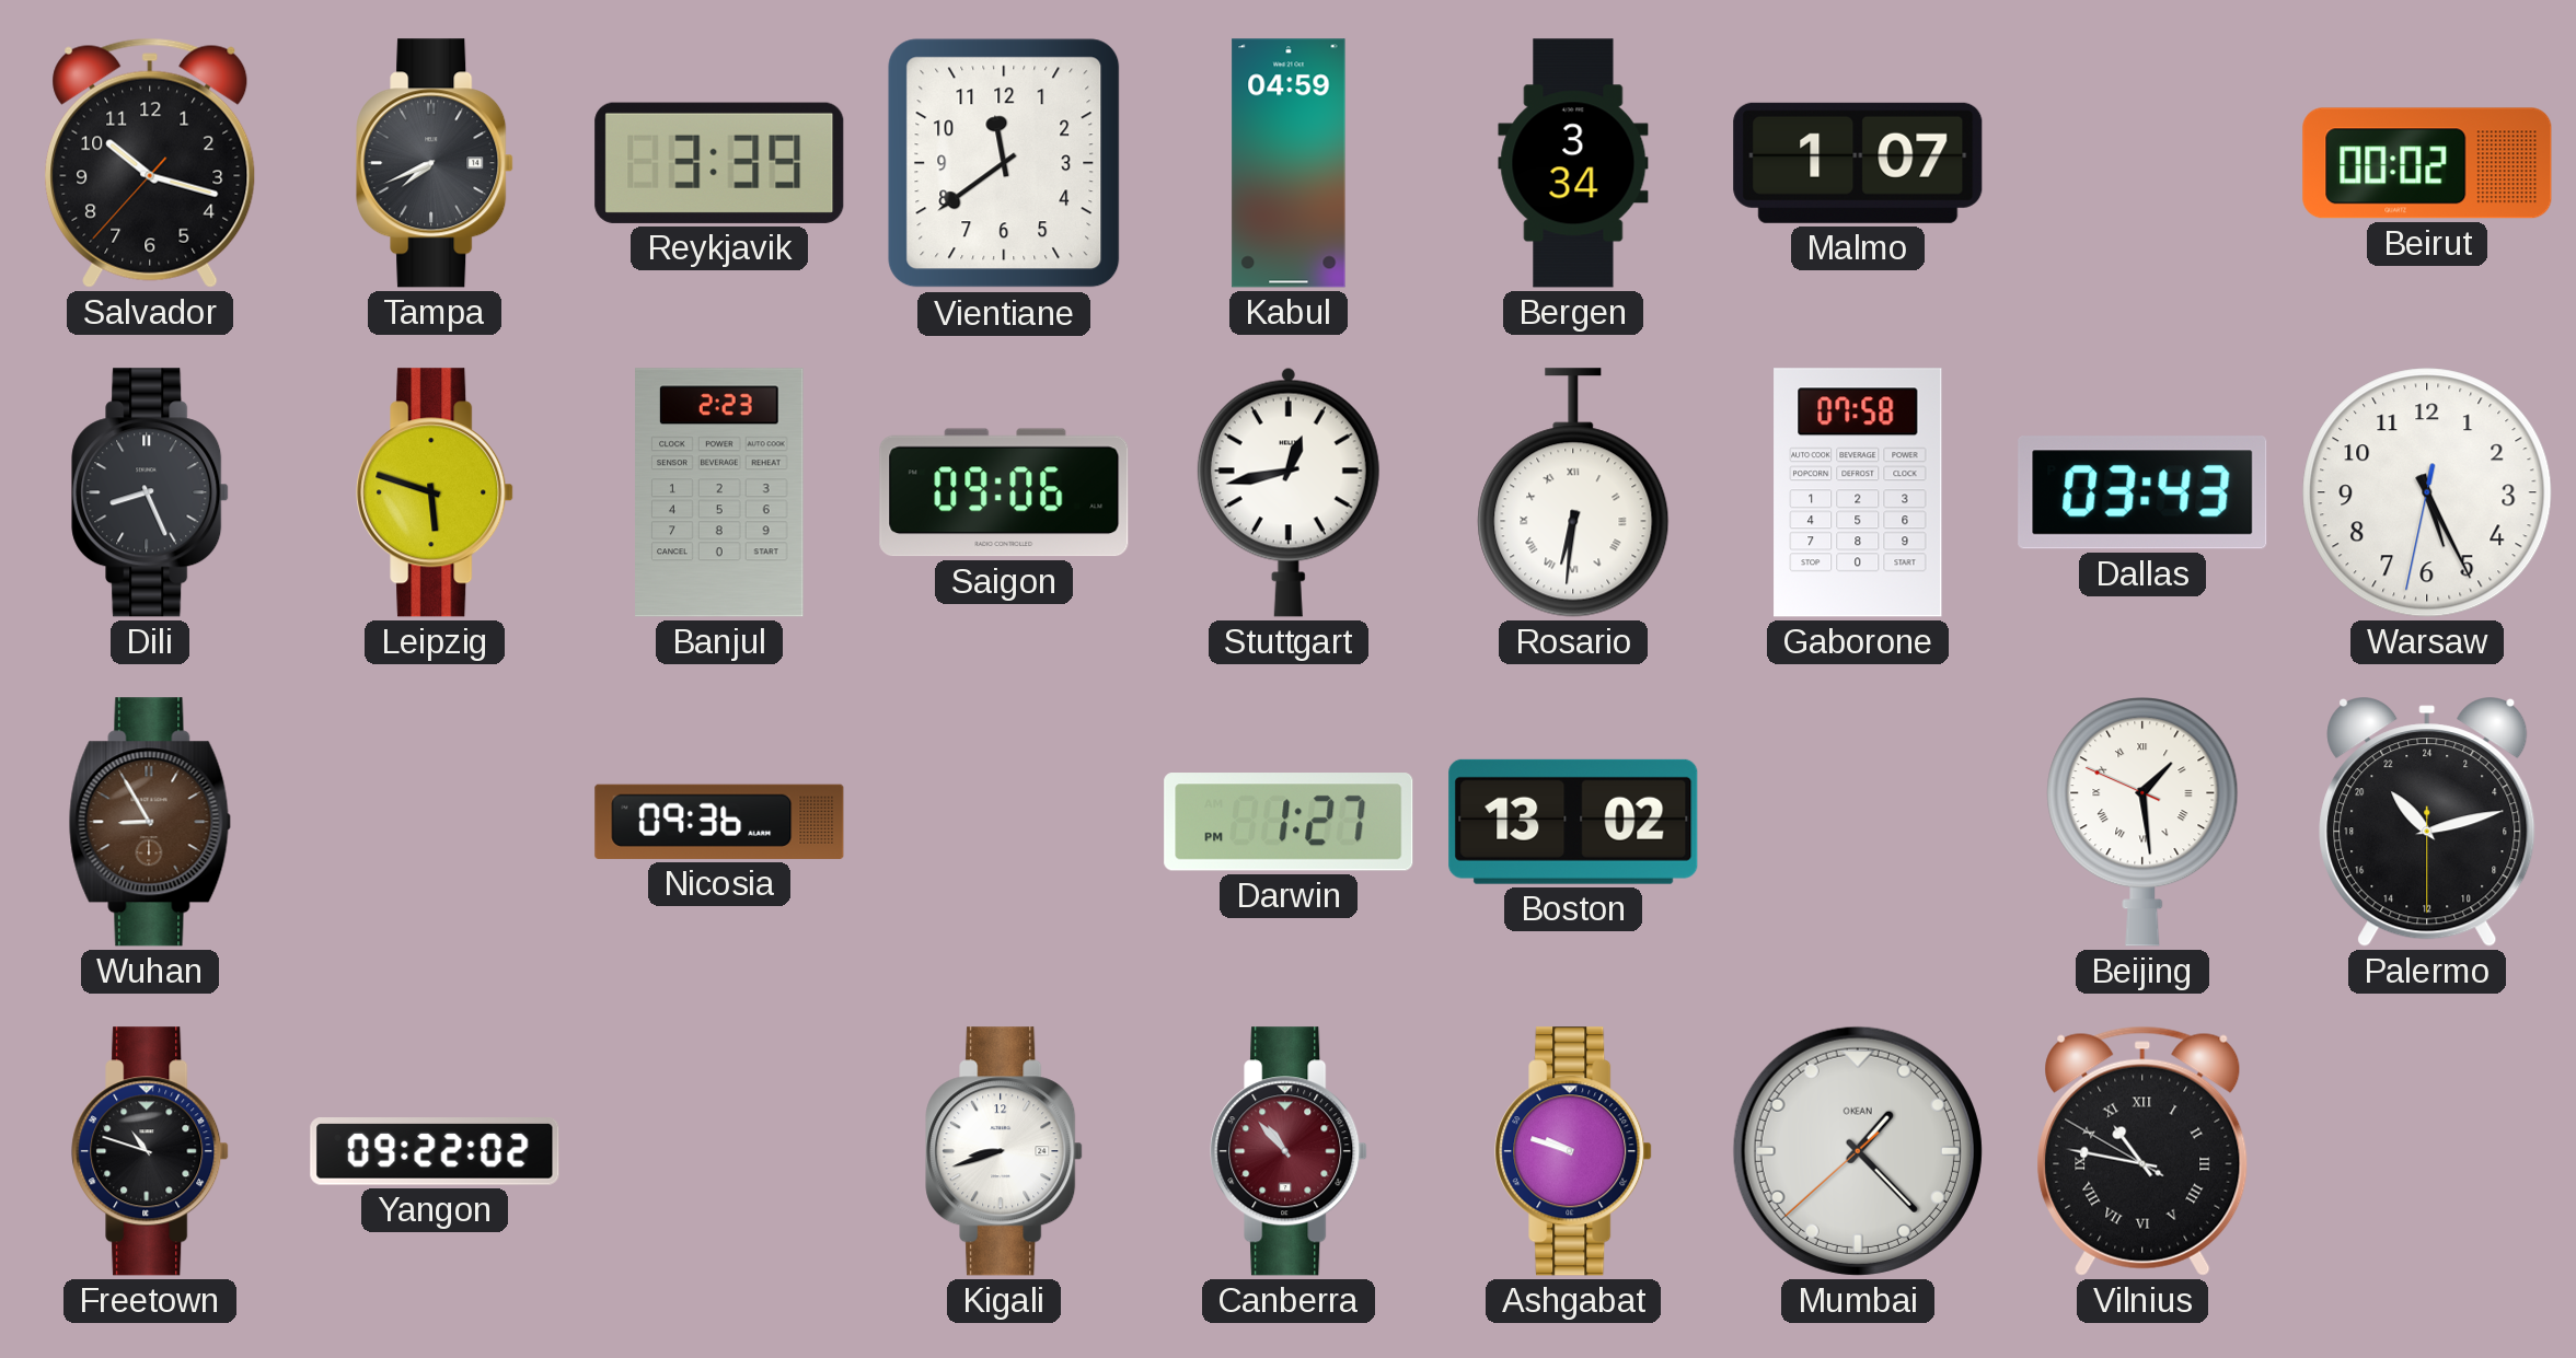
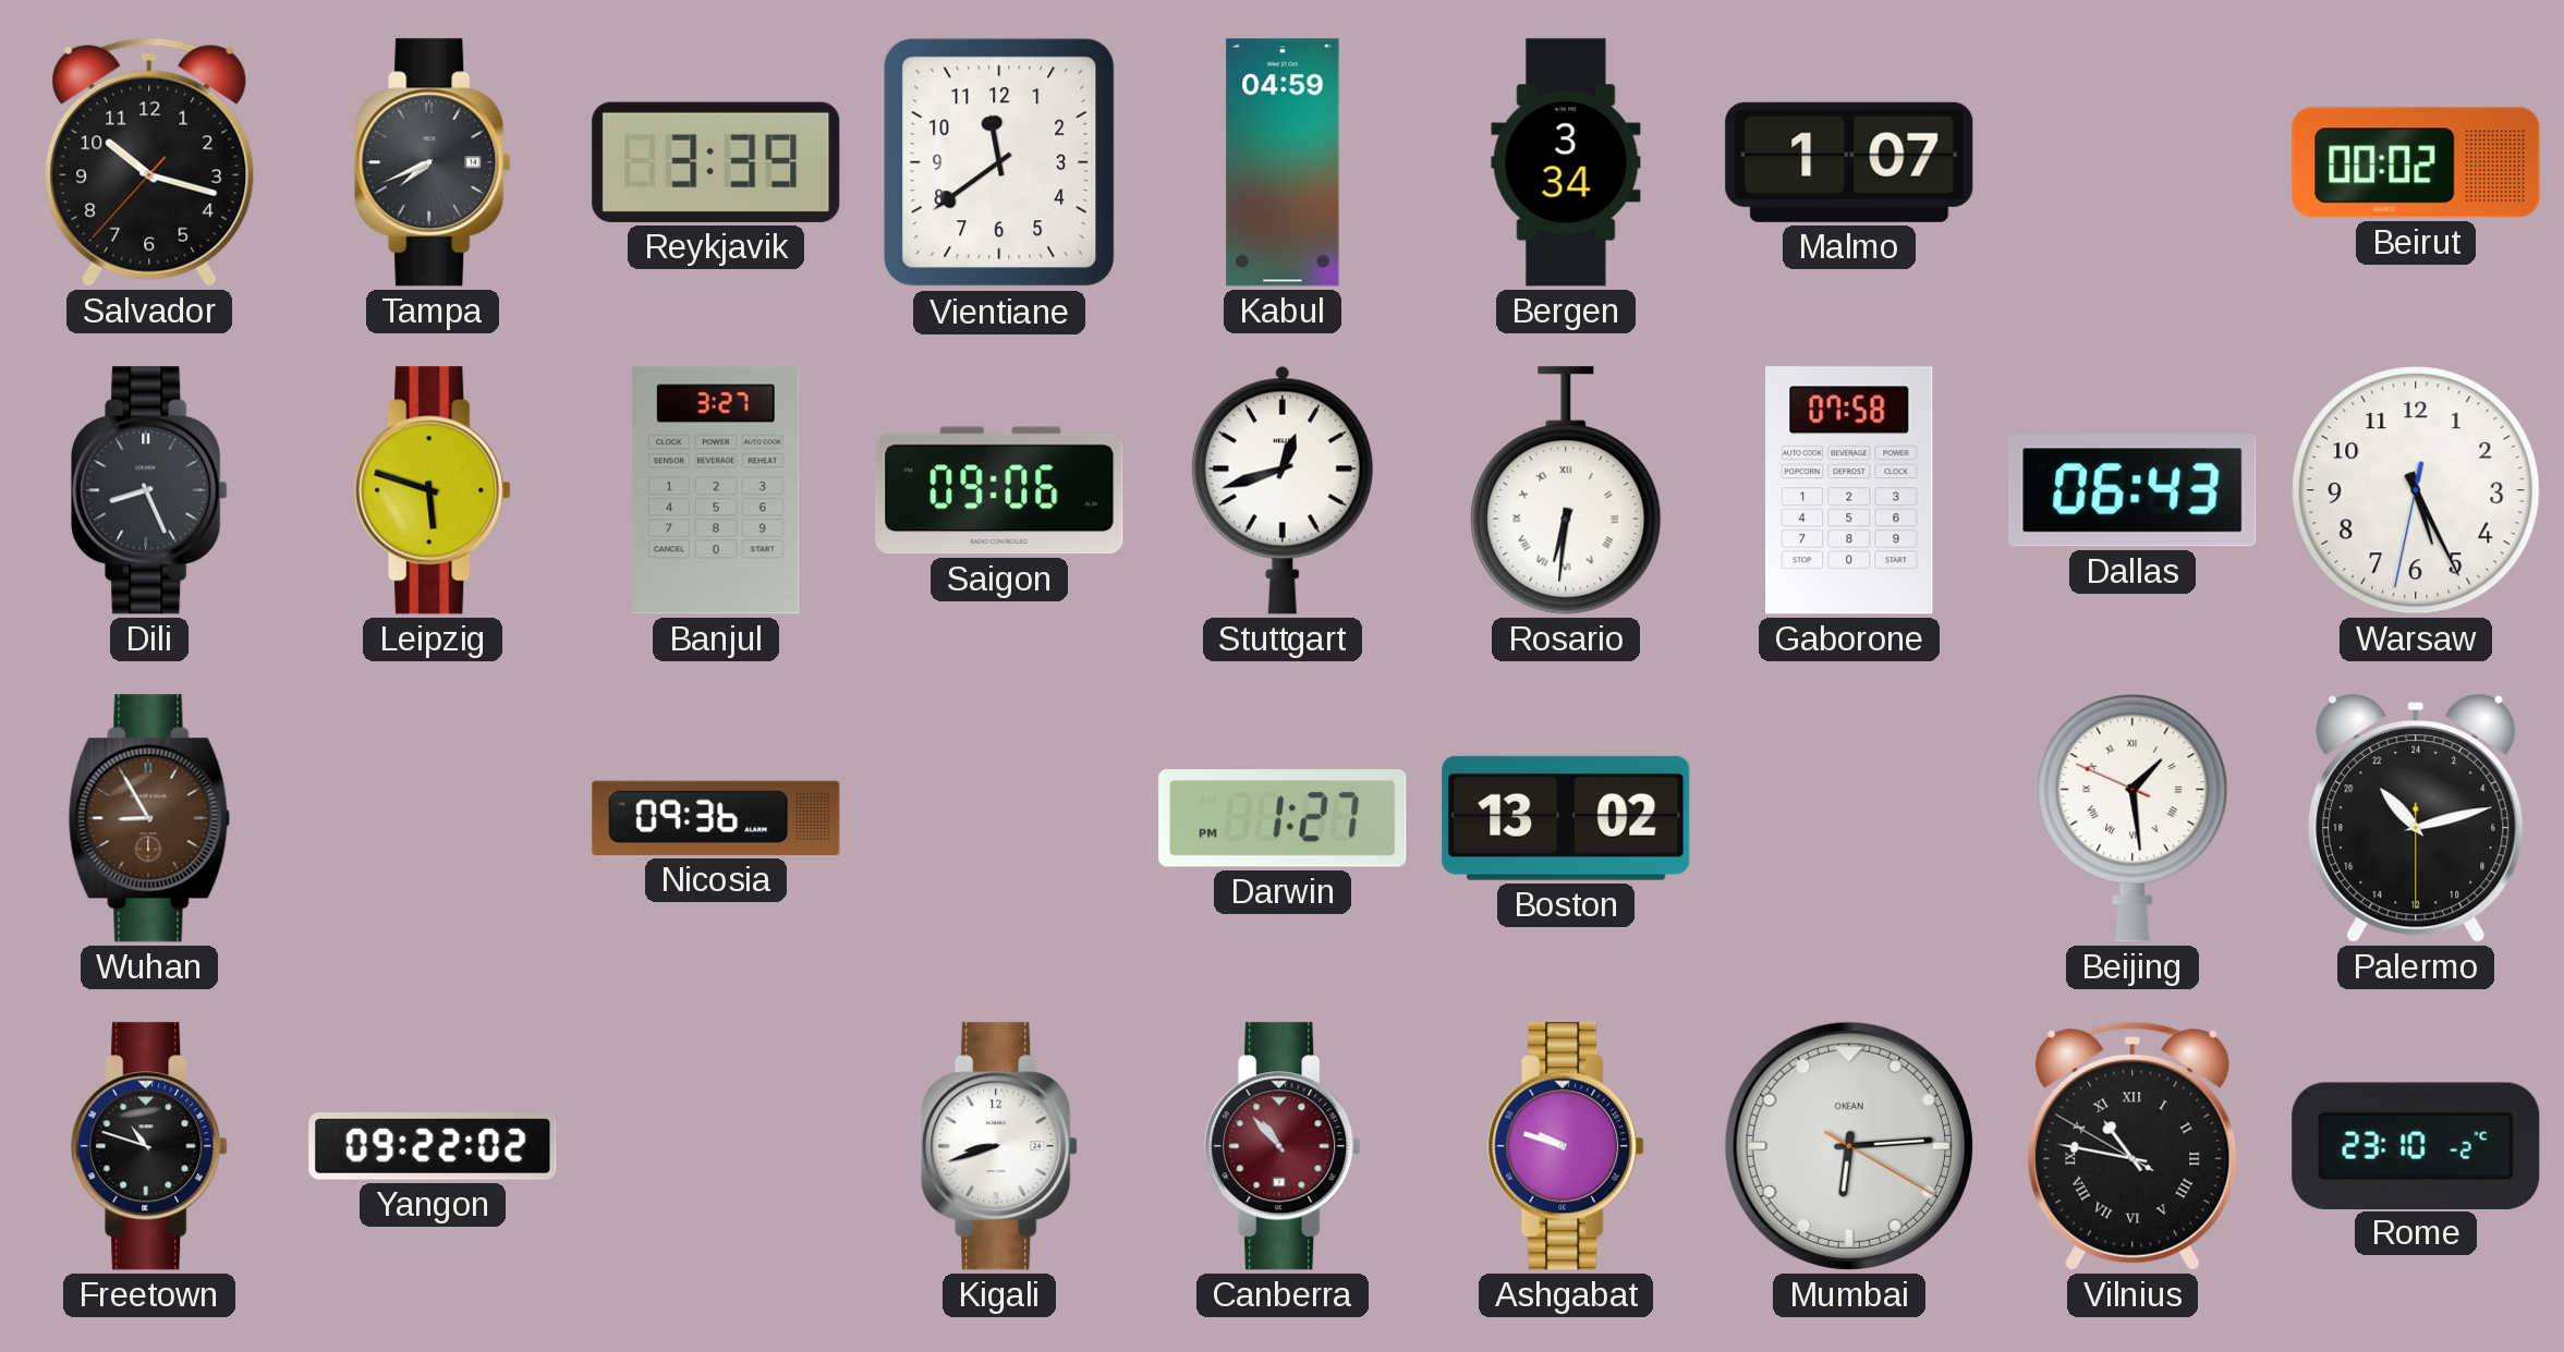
Banjul: 2:23 -> 3:27 (716, 490)
Stuttgart: 12:43 -> 12:42 (1283, 490)
Dallas: 03:43 -> 06:43 (2132, 490)
Mumbai: 1:22 -> 6:14 (1849, 1146)
Rome: none -> 23:10 (2416, 1145)
